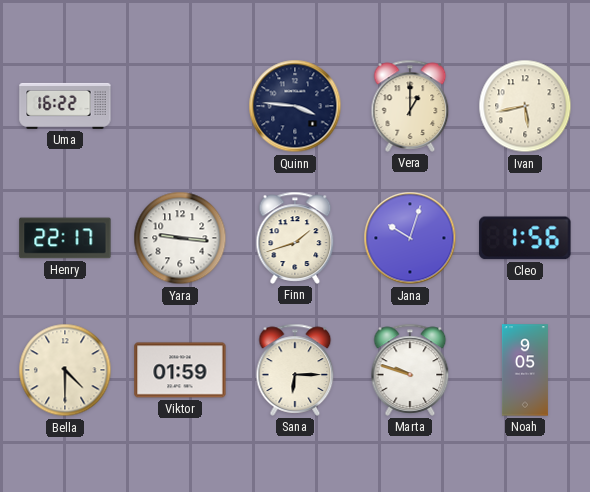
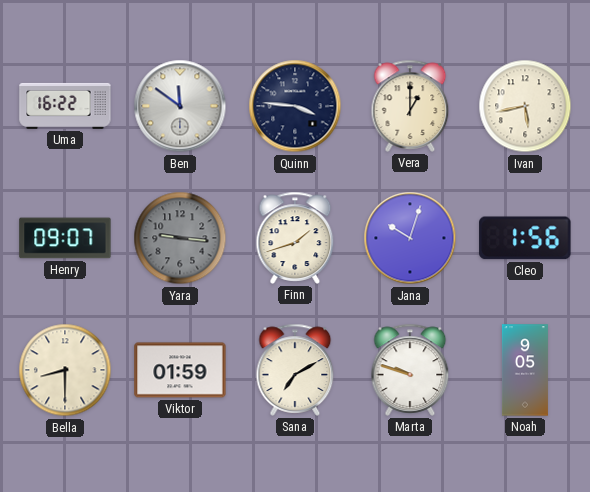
Ben: none -> 11:51 (180, 106)
Henry: 22:17 -> 09:07 (65, 238)
Yara dial: white -> grey (180, 238)
Bella: 4:30 -> 8:30 (65, 370)
Sana: 6:15 -> 7:10 (295, 370)
